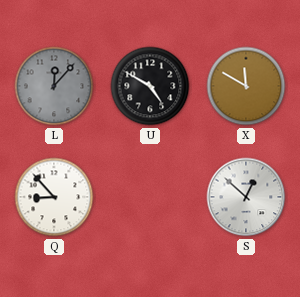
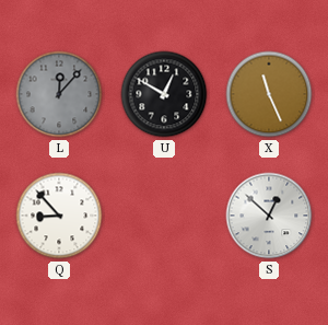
U: 4:50 -> 12:50 (164, 94)
X: 11:50 -> 11:26 (269, 94)
